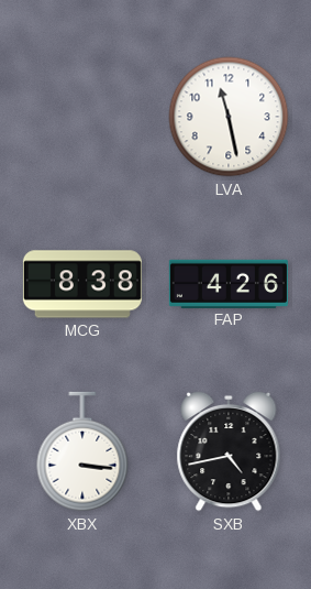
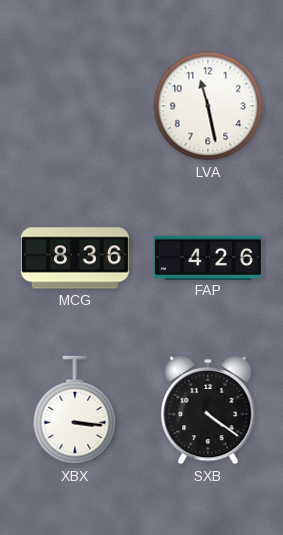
MCG: 8:38 -> 8:36 (75, 258)
SXB: 4:43 -> 4:21 (208, 410)
